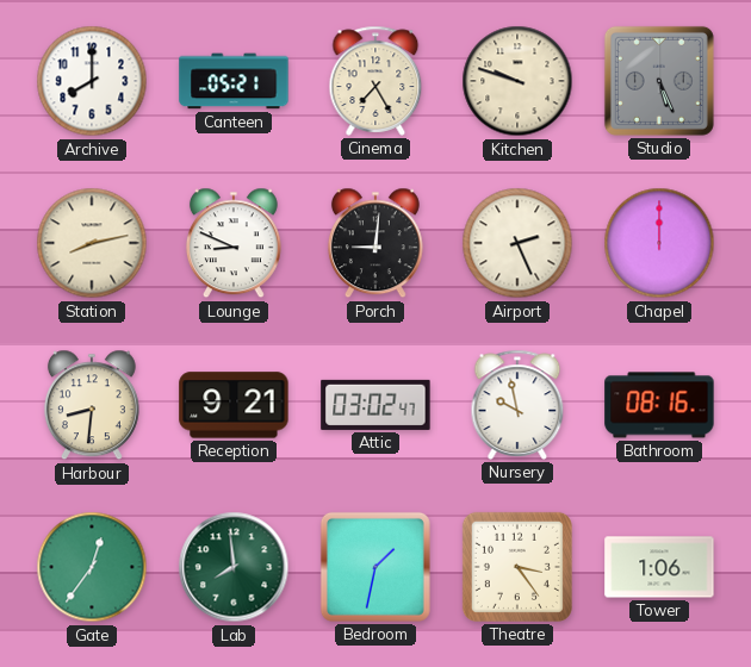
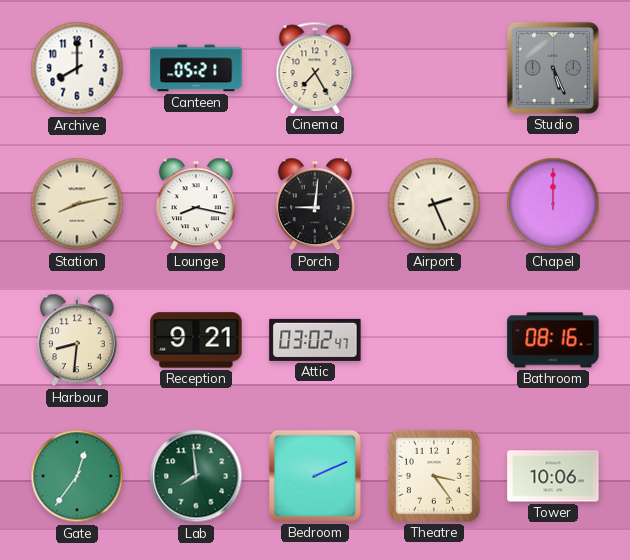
Kitchen: 9:48 -> none (517, 81)
Lounge: 8:49 -> 8:17 (196, 204)
Nursery: 9:58 -> none (517, 405)
Bedroom: 1:32 -> 2:11 (315, 476)
Tower: 1:06 -> 10:06 (553, 476)
